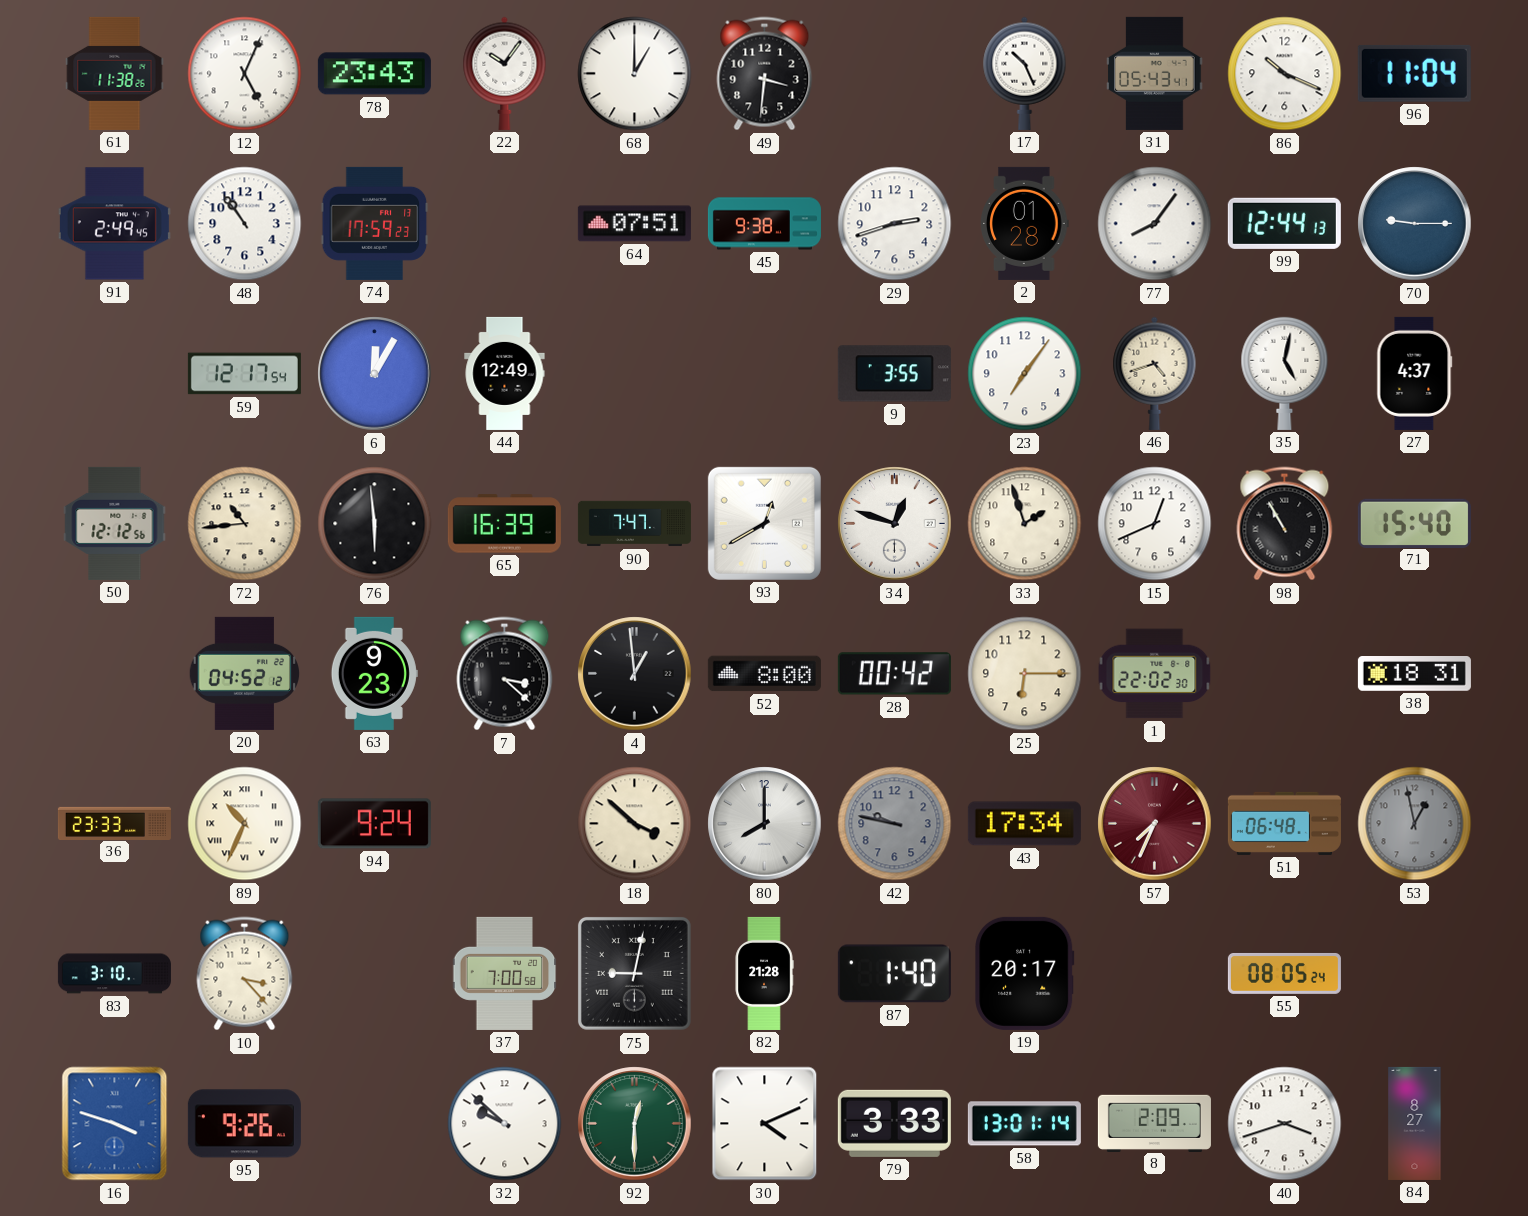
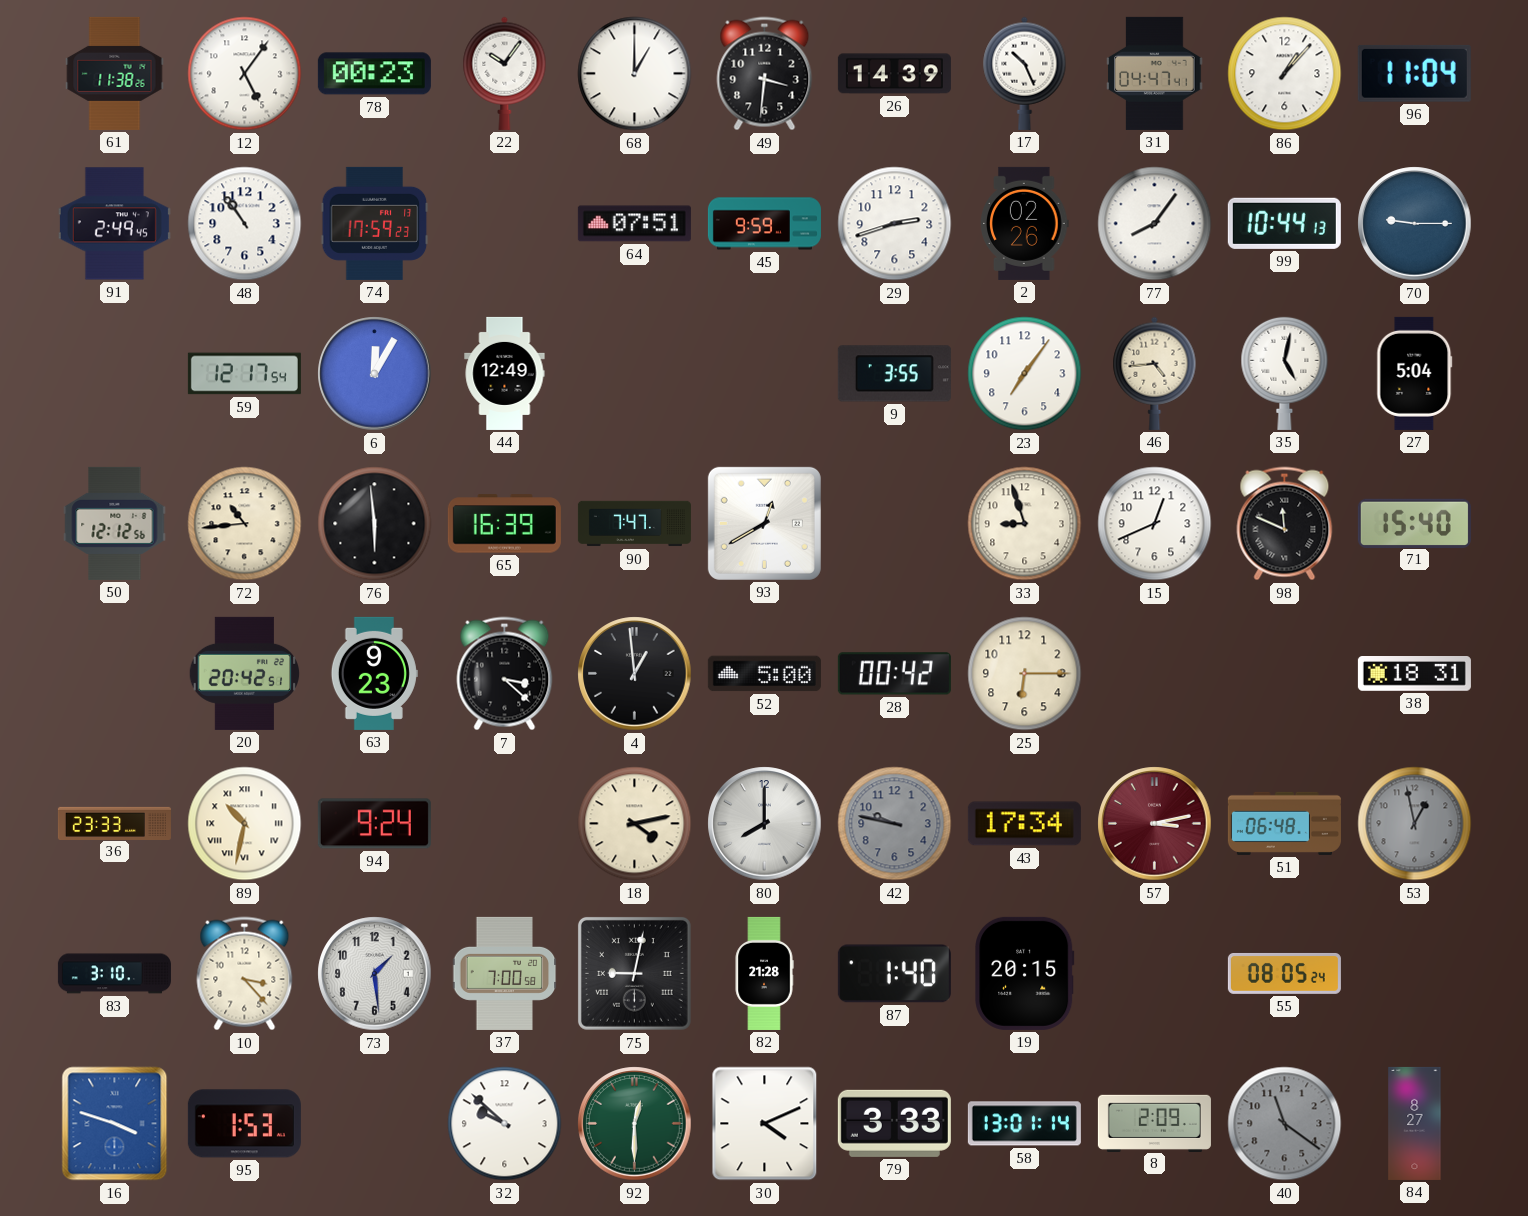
12: 5:04 -> 5:06 (245, 74)
78: 23:43 -> 00:23 (374, 74)
26: none -> 14:39 (894, 74)
31: 05:43 -> 04:47 (1155, 73)
86: 10:19 -> 1:07 (1285, 74)
45: 9:38 -> 9:59 (764, 224)
2: 01:28 -> 02:26 (1025, 223)
99: 12:44 -> 10:44 (1284, 223)
46: 4:42 -> 4:44 (1155, 373)
27: 4:37 -> 5:04 (1415, 373)
34: 12:48 -> none (895, 524)
33: 1:57 -> 8:57 (1025, 524)
98: 10:55 -> 11:49 (1285, 524)
20: 04:52 -> 20:42 (245, 673)
52: 8:00 -> 5:00 (764, 674)
1: 22:02 -> none (1155, 674)
89: 10:34 -> 10:32 (245, 824)
18: 3:52 -> 4:13 (635, 824)
57: 7:34 -> 3:13 (1155, 824)
73: none -> 1:29 (375, 974)
19: 20:17 -> 20:15 (1025, 973)
95: 9:26 -> 1:53 (244, 1124)
40: 3:42 -> 11:21 (1285, 1124)
40 dial: white -> grey (1285, 1124)
